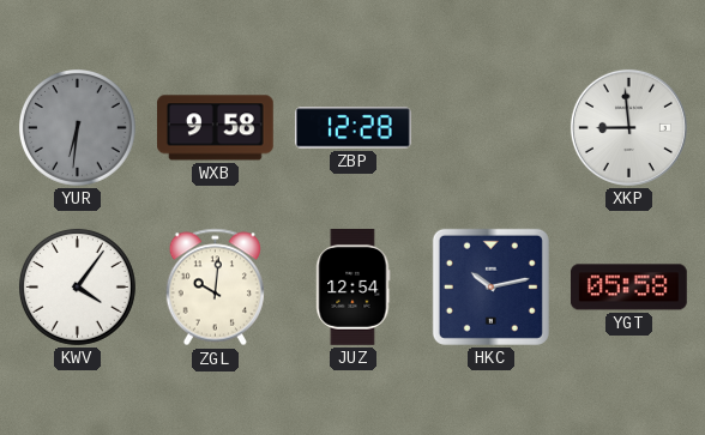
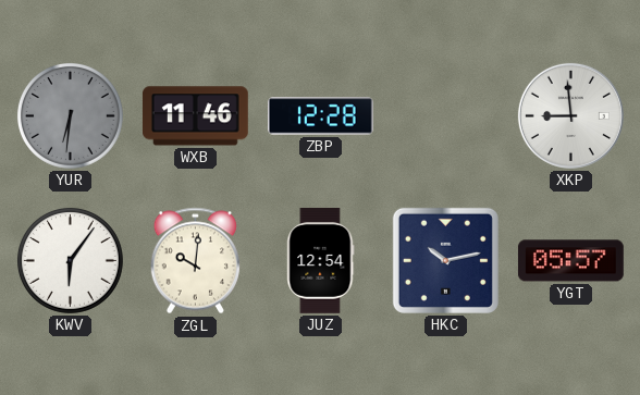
WXB: 9:58 -> 11:46 (195, 116)
KWV: 4:06 -> 6:06 (70, 260)
YGT: 05:58 -> 05:57 (570, 261)
